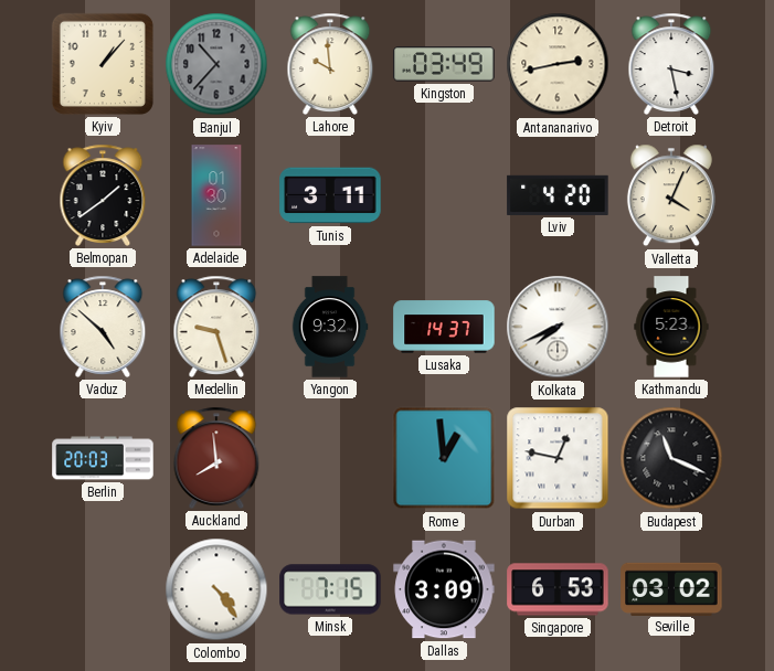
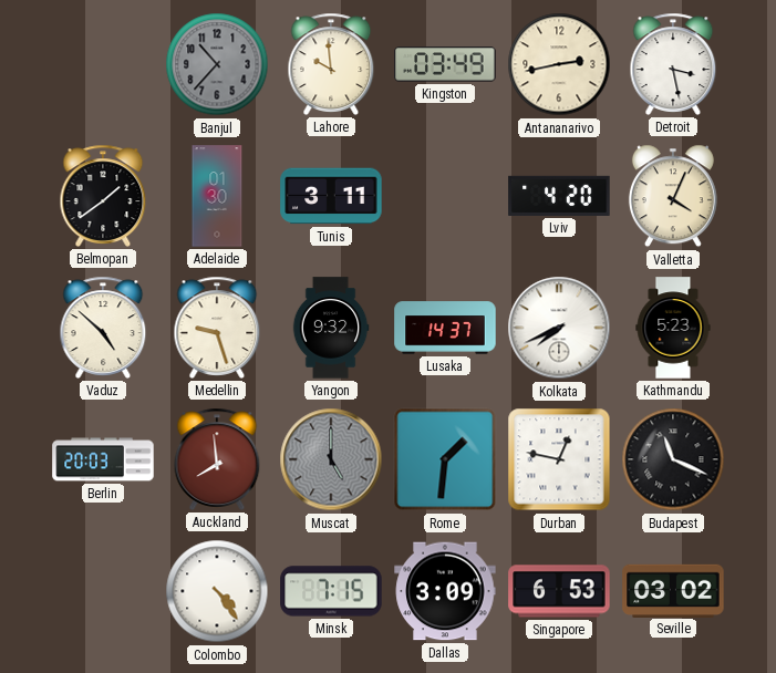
Kyiv: 1:07 -> none (103, 64)
Muscat: none -> 5:00 (331, 459)
Rome: 12:59 -> 1:31 (445, 459)
